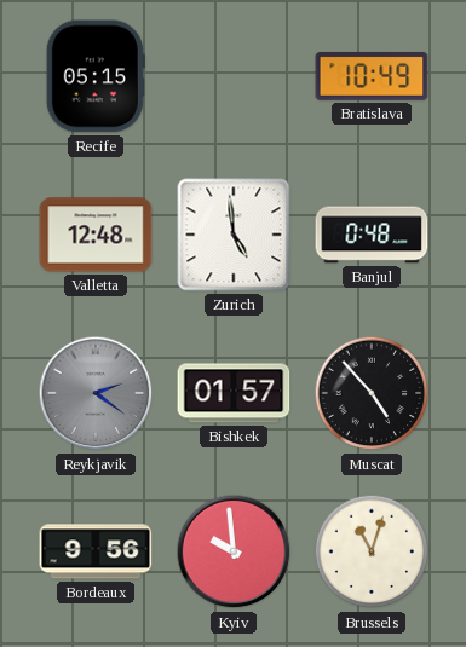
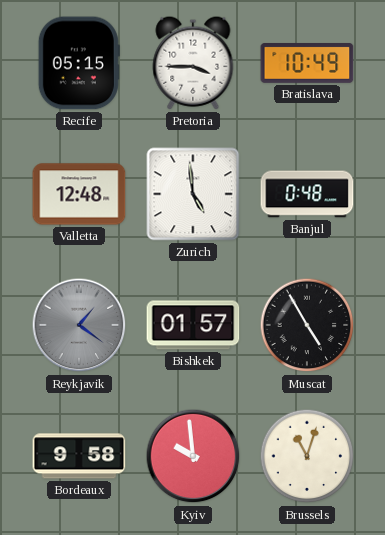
Pretoria: none -> 3:45 (193, 63)
Reykjavik: 2:21 -> 1:21 (79, 325)
Muscat: 4:53 -> 4:55 (307, 325)
Bordeaux: 9:56 -> 9:58 (79, 456)
